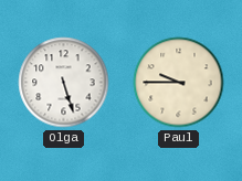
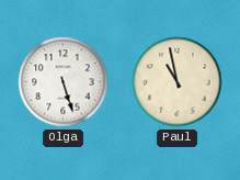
Paul: 9:45 -> 10:58 (178, 82)
